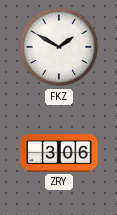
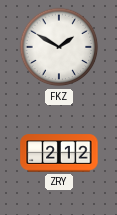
ZRY: 3:06 -> 2:12 (59, 153)
